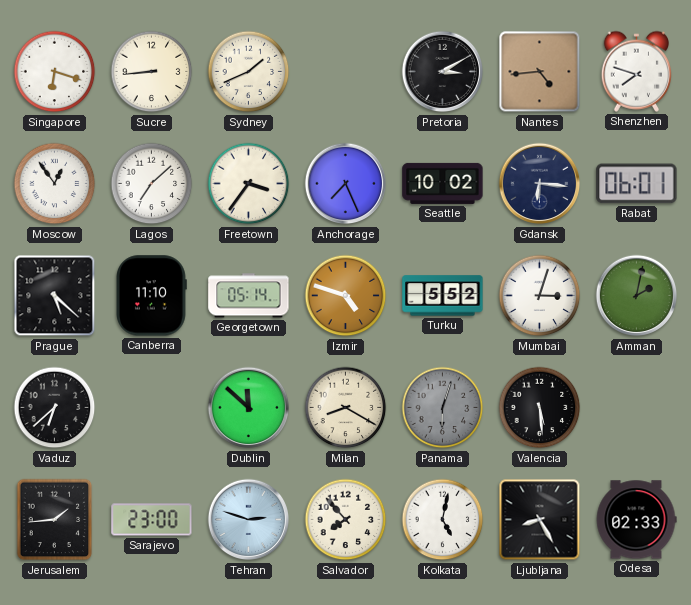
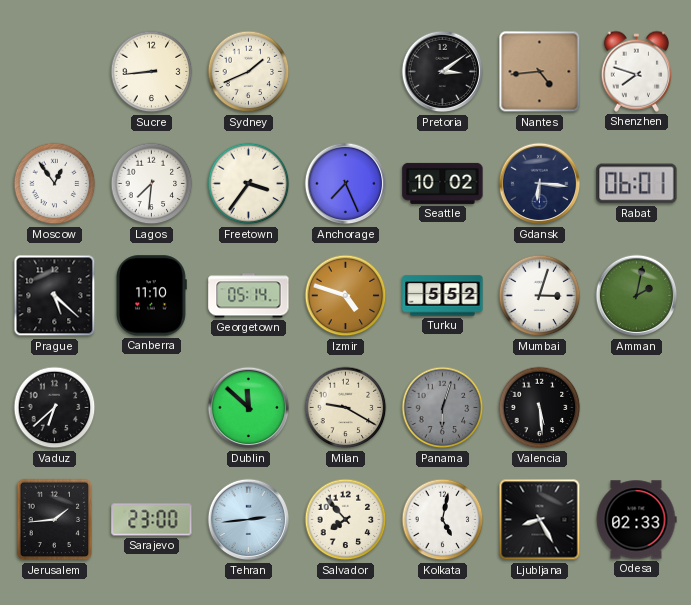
Singapore: 6:18 -> none (55, 72)
Pretoria: 3:10 -> 3:09 (443, 72)
Lagos: 7:08 -> 7:31 (152, 184)
Milan: 8:20 -> 9:20 (346, 408)
Tehran: 2:48 -> 2:44 (249, 520)
